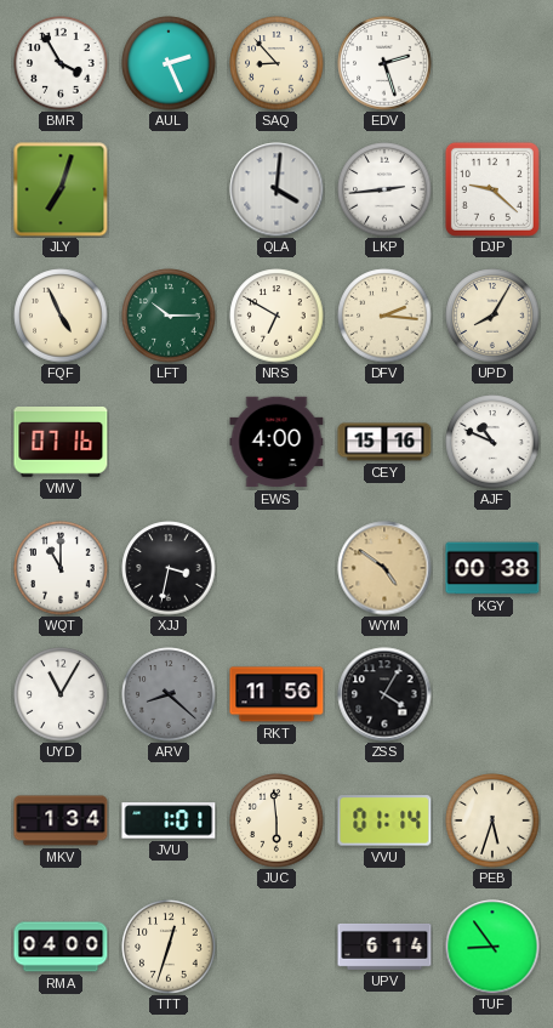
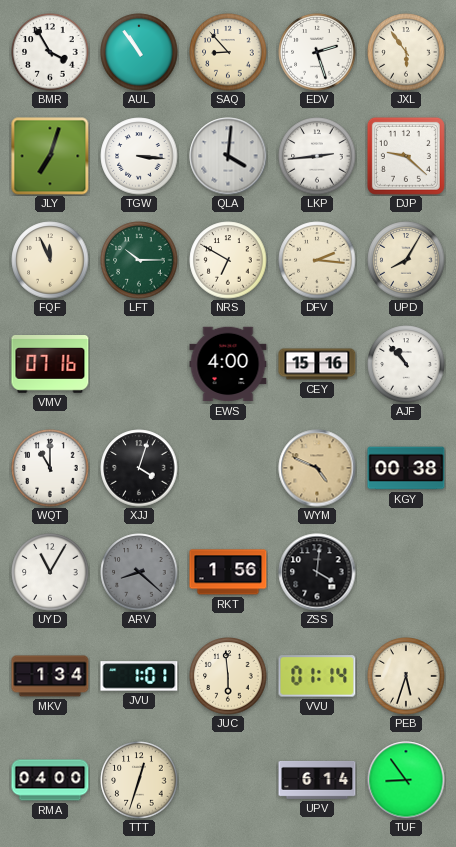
AUL: 2:26 -> 10:54 (139, 52)
JXL: none -> 5:54 (406, 52)
TGW: none -> 3:16 (139, 156)
FQF: 4:56 -> 11:56 (50, 260)
AJF: 10:49 -> 10:53 (406, 364)
XJJ: 3:32 -> 4:03 (139, 468)
WYM: 4:51 -> 4:49 (317, 468)
RKT: 11:56 -> 1:56 (228, 572)
ZSS: 4:05 -> 4:01 (317, 572)
